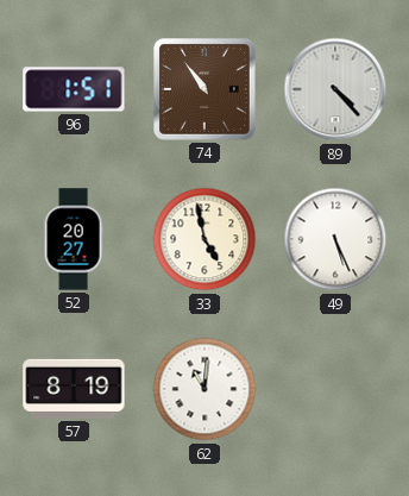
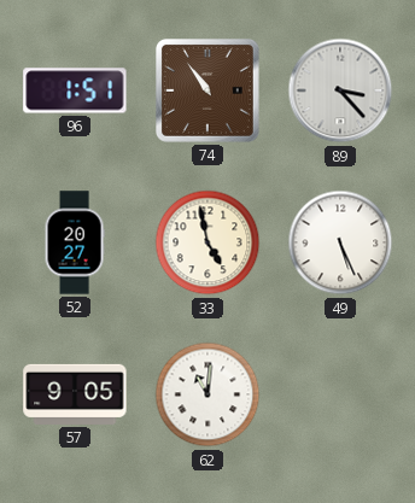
89: 4:23 -> 3:23 (340, 90)
57: 8:19 -> 9:05 (75, 394)
